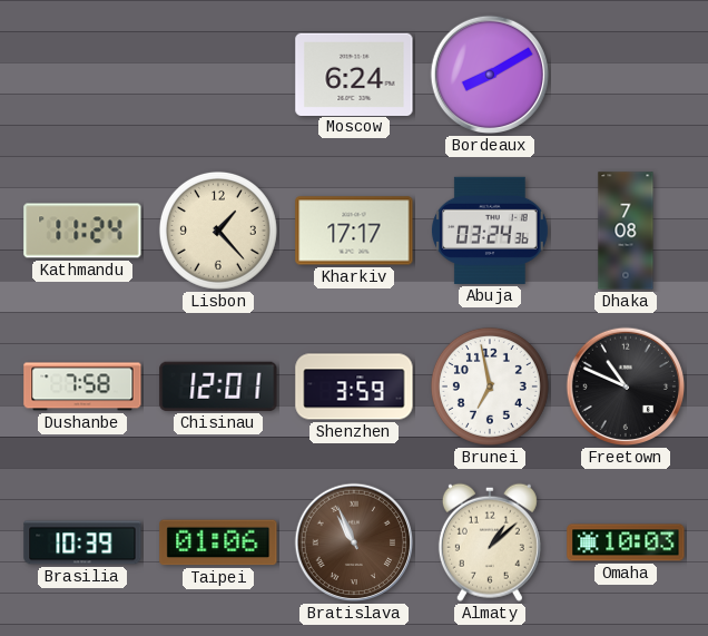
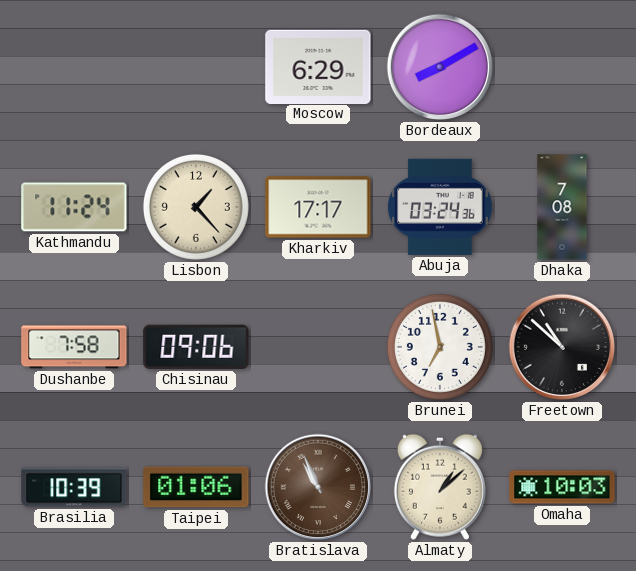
Moscow: 6:24 -> 6:29 (318, 66)
Chisinau: 12:01 -> 09:06 (196, 347)
Shenzhen: 3:59 -> none (354, 387)
Freetown: 10:49 -> 10:52 (562, 347)
